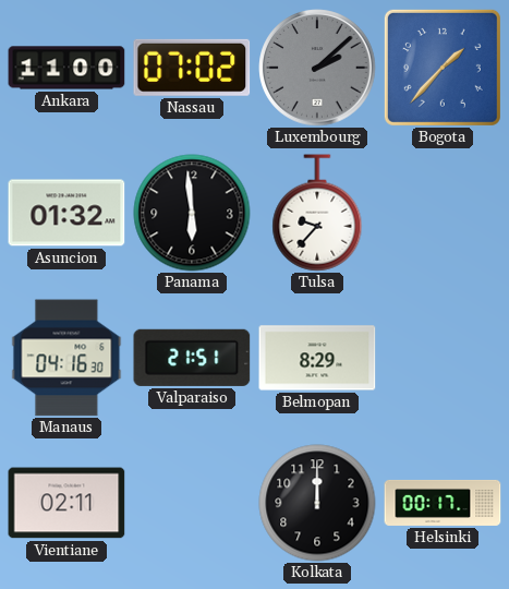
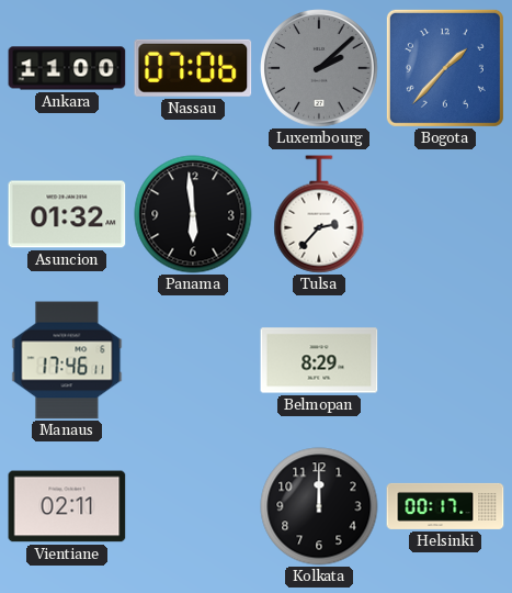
Nassau: 07:02 -> 07:06 (193, 68)
Tulsa: 9:37 -> 2:37 (319, 214)
Manaus: 04:16 -> 17:46 (67, 360)
Valparaiso: 21:51 -> none (192, 358)
